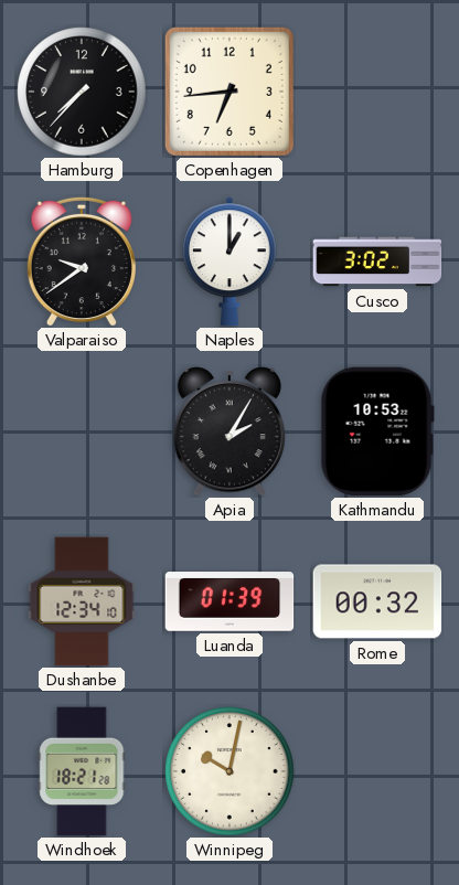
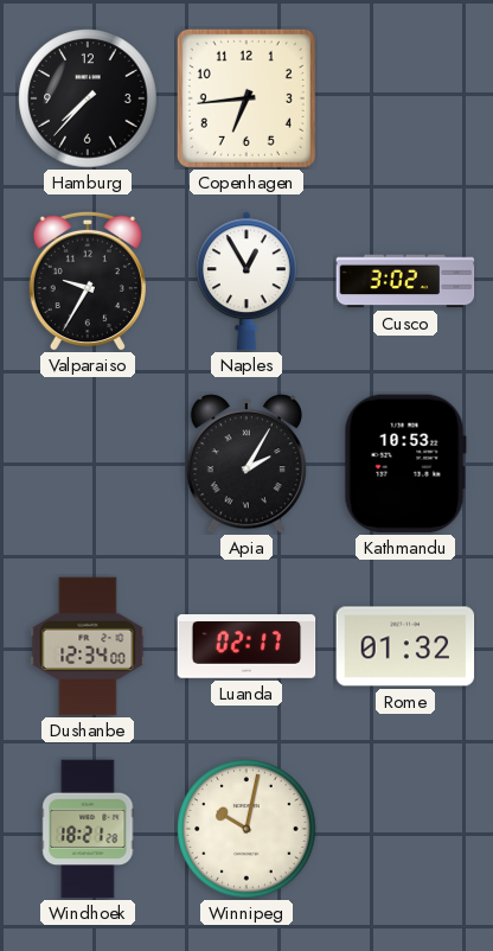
Valparaiso: 9:39 -> 9:35 (88, 281)
Naples: 1:00 -> 12:55 (246, 281)
Dushanbe: 12:34:10 -> 12:34:00 (88, 646)
Luanda: 01:39 -> 02:17 (246, 646)
Rome: 00:32 -> 01:32 (405, 646)
